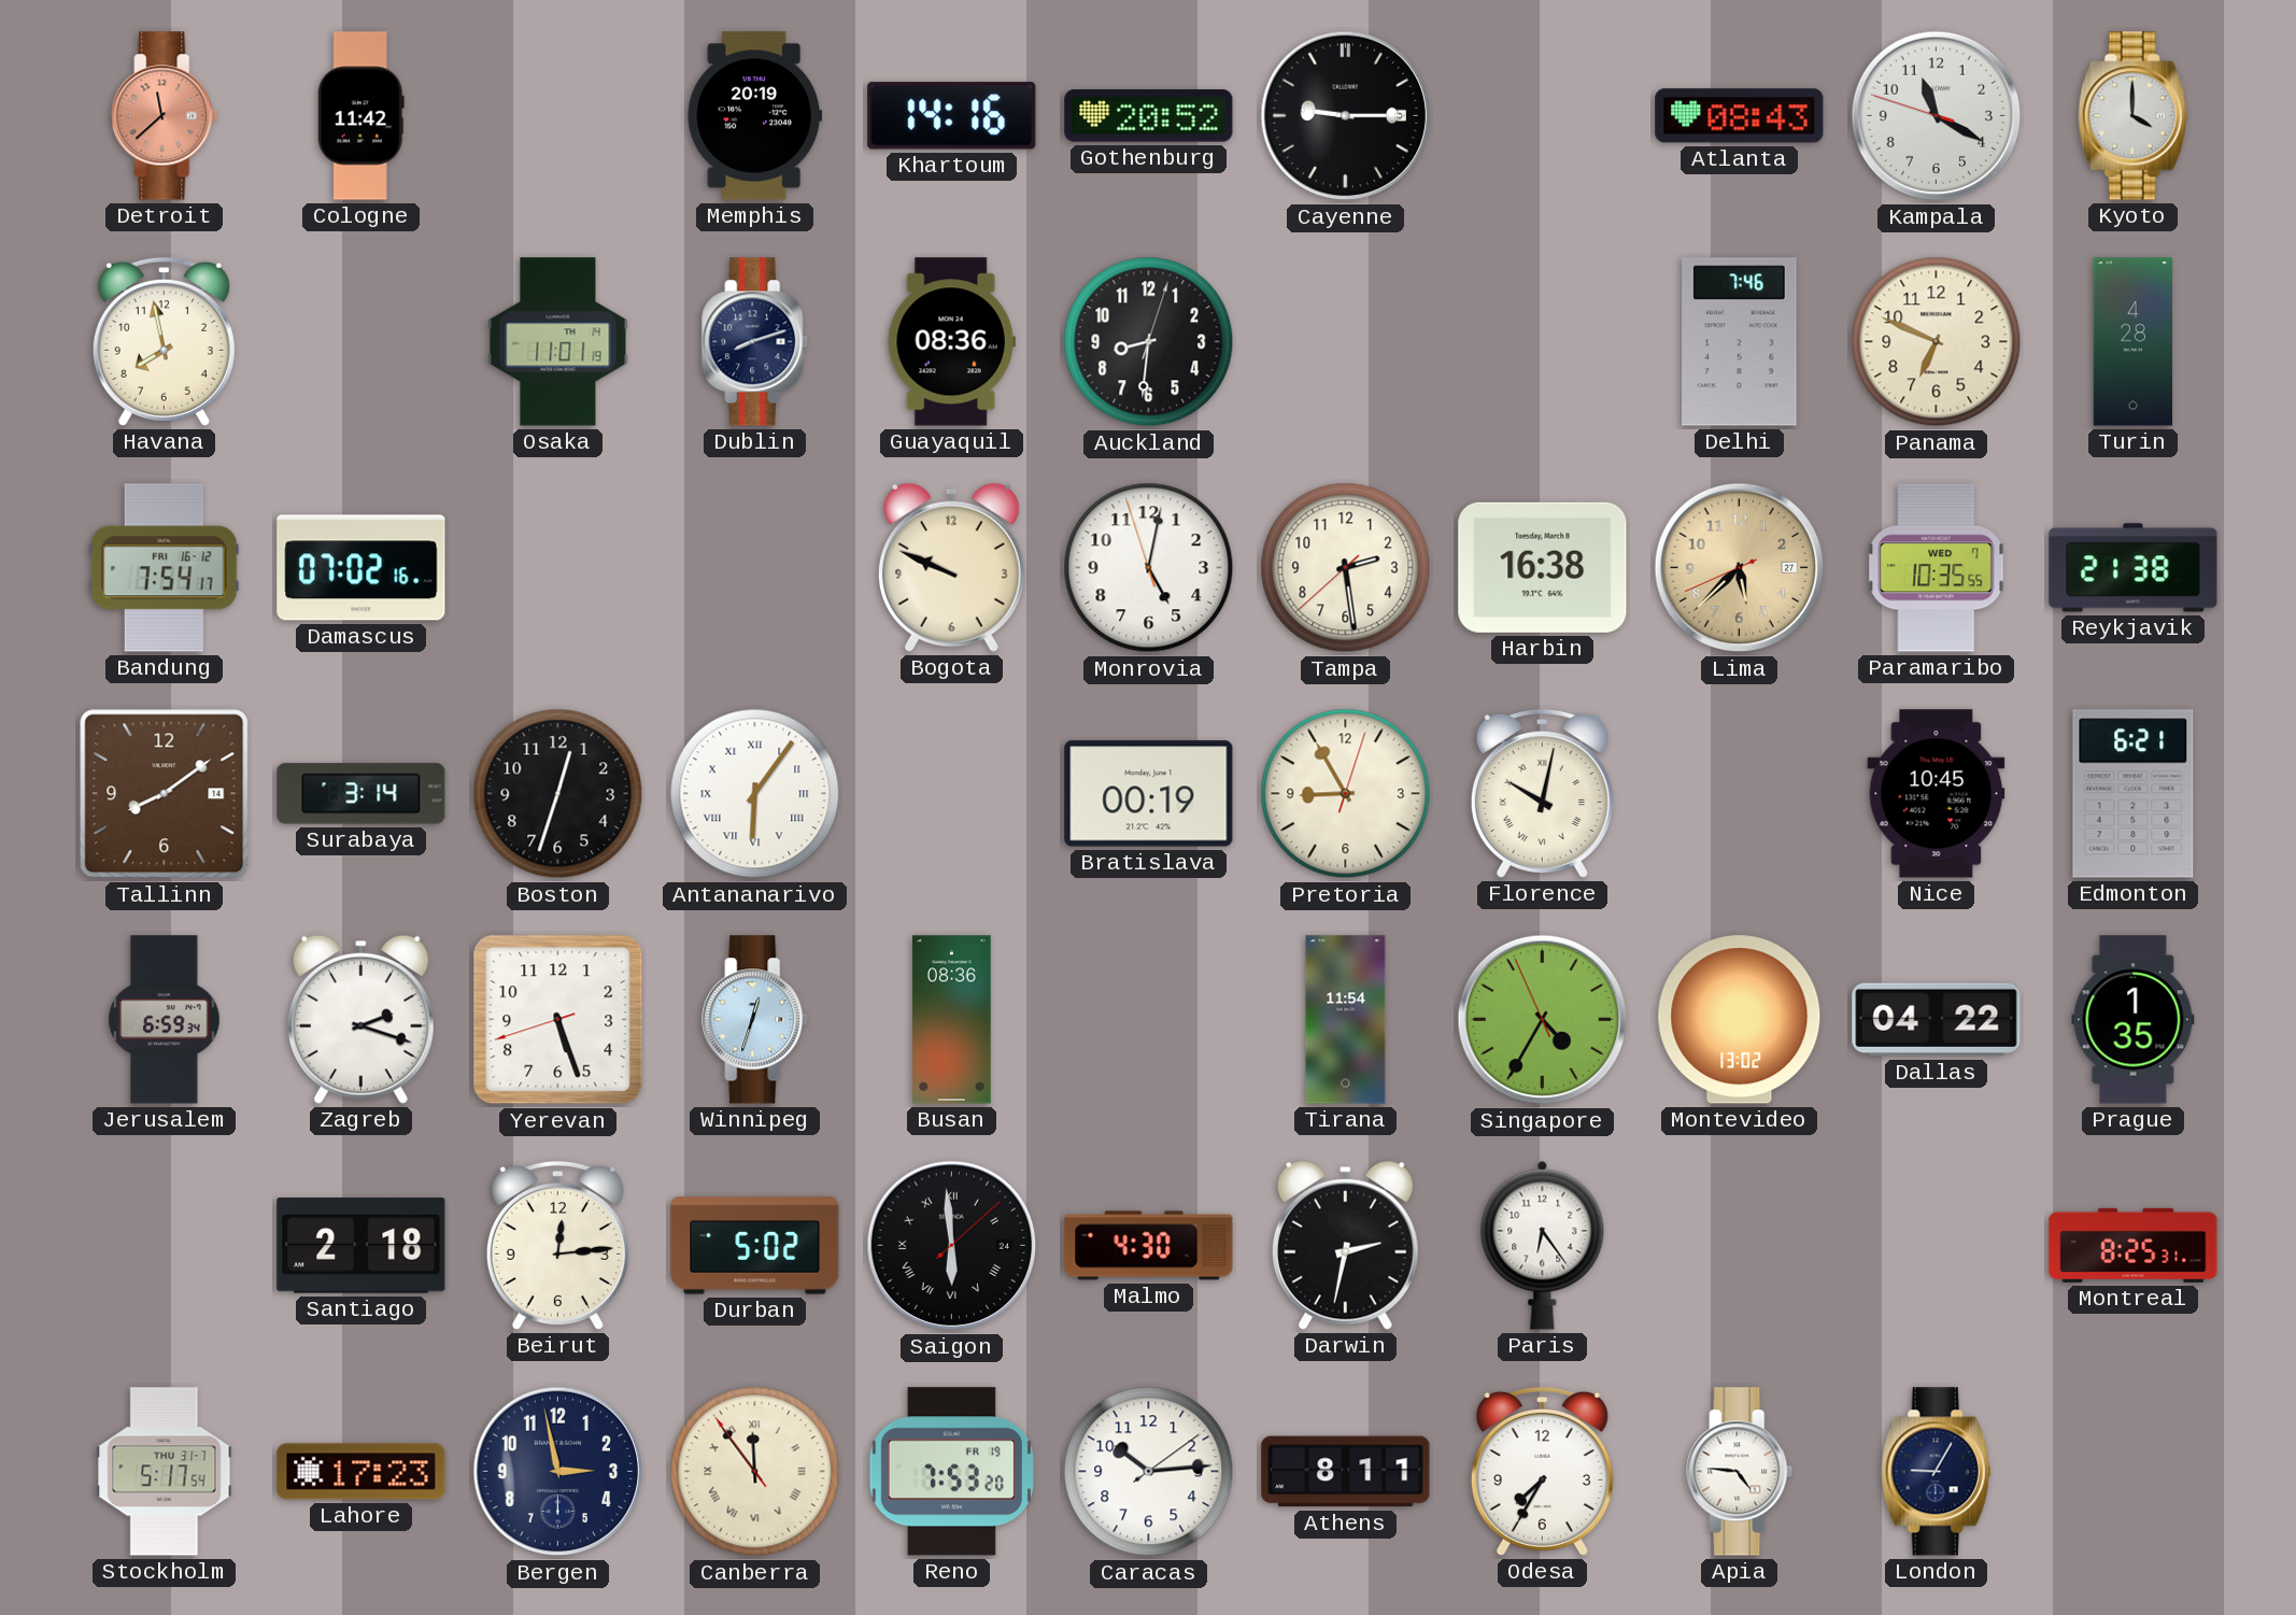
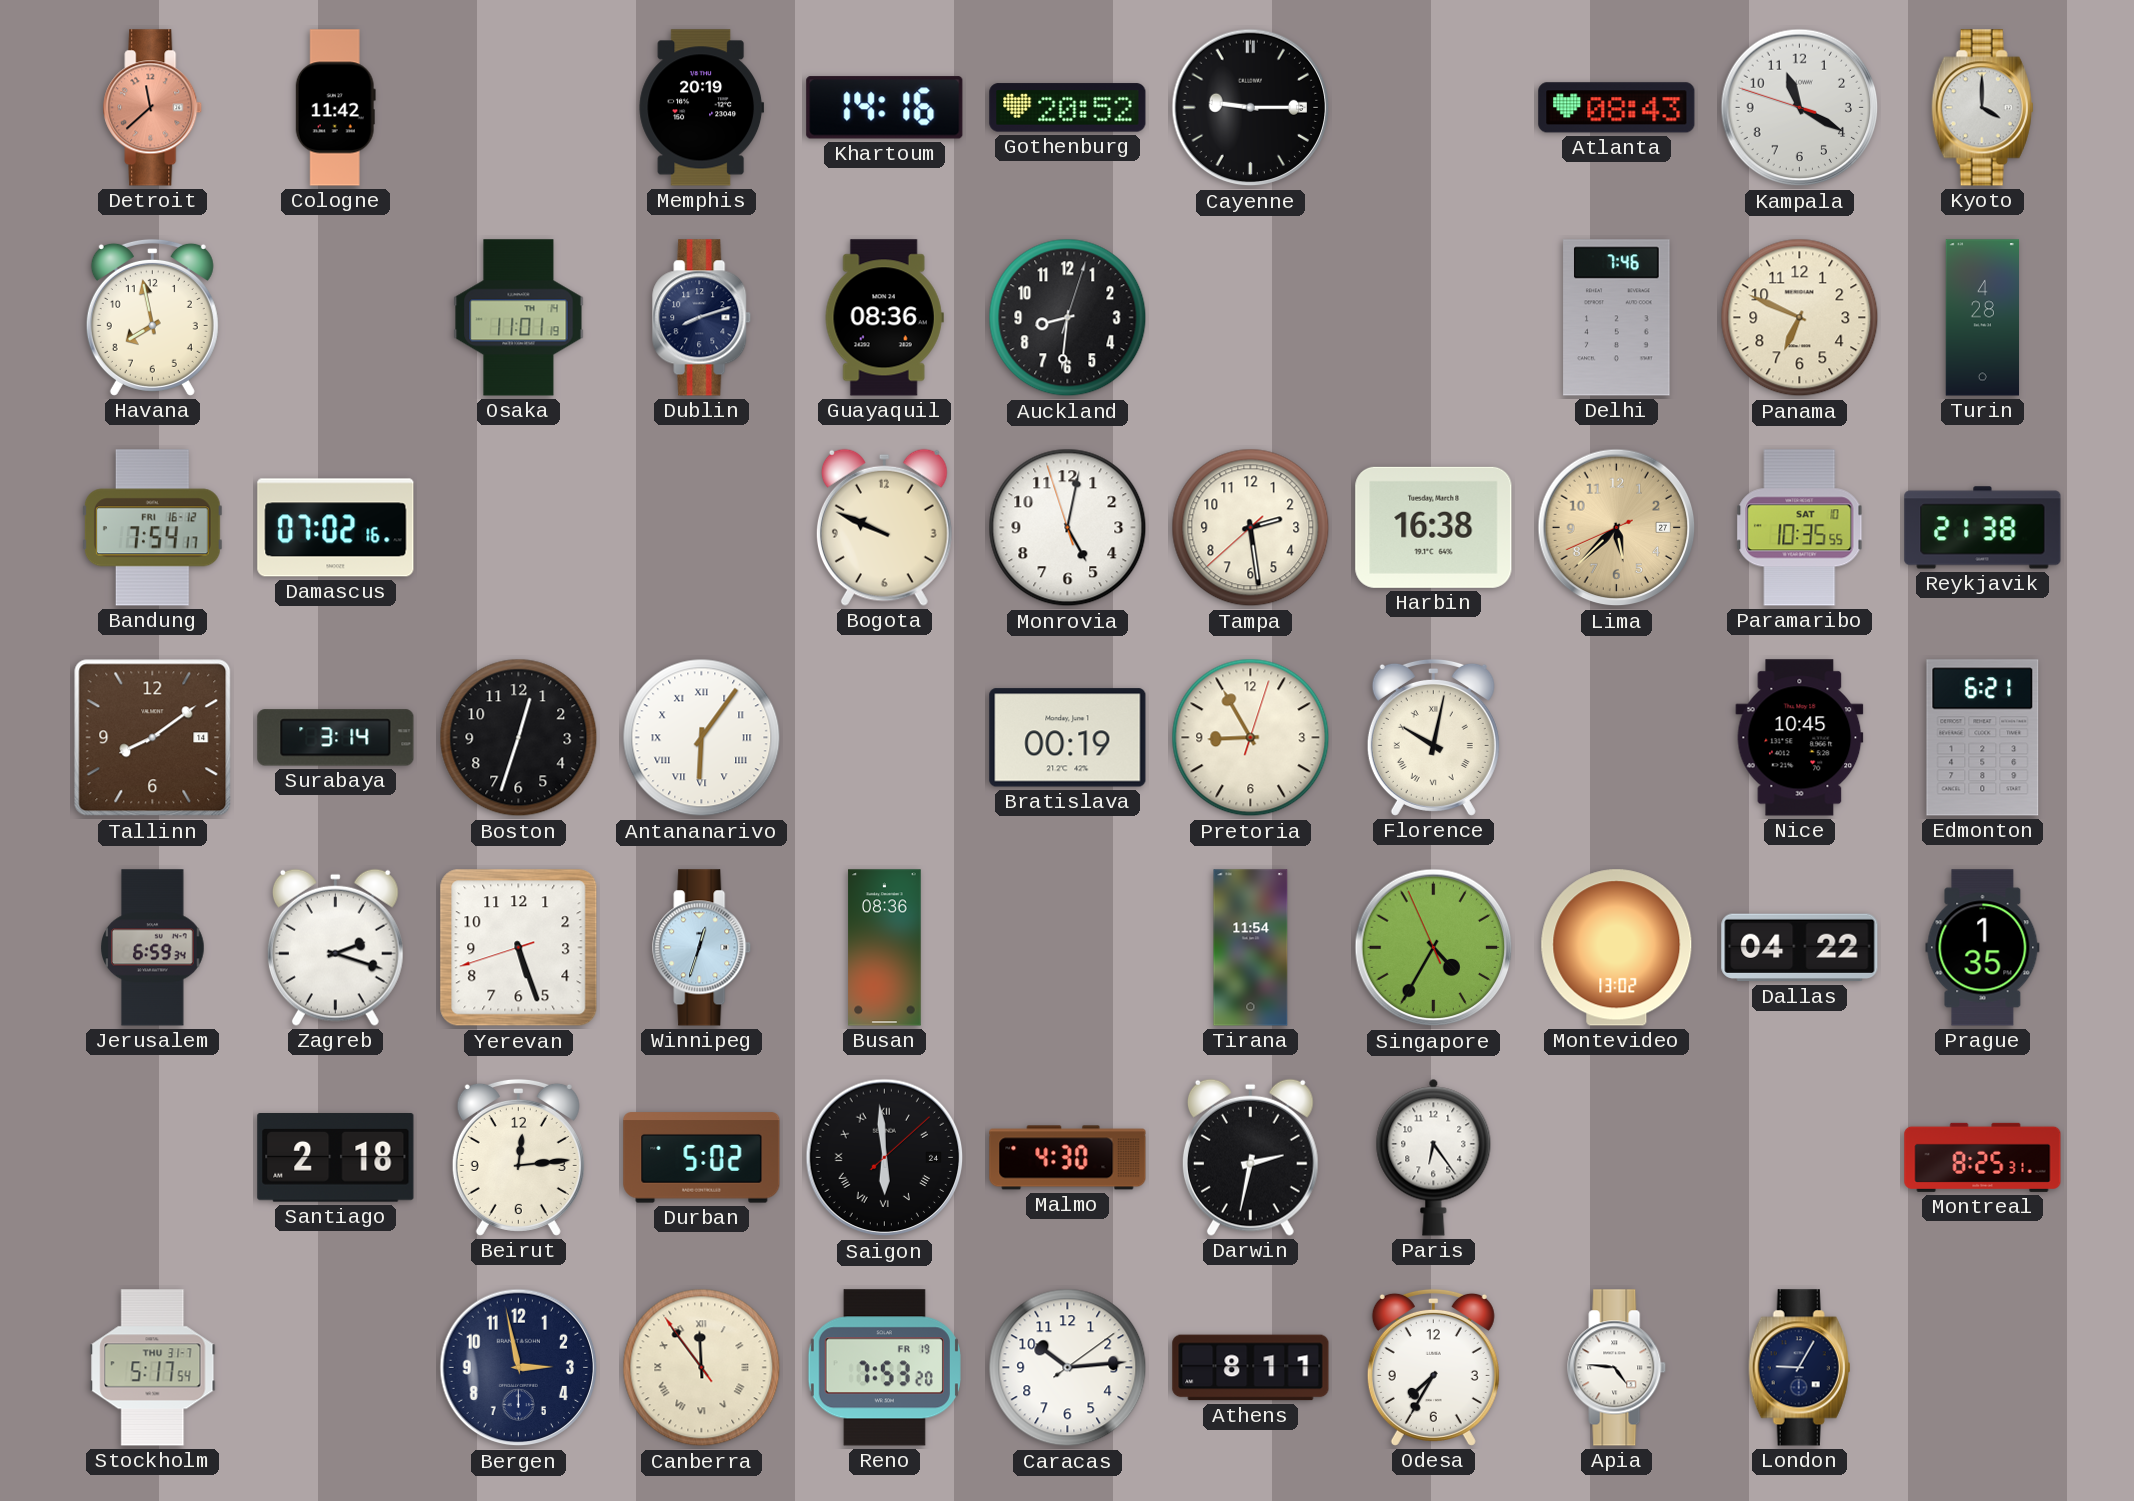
Paramaribo date: WED 7 -> SAT 10 (1800, 528)
Lahore: 17:23 -> none (362, 1472)
